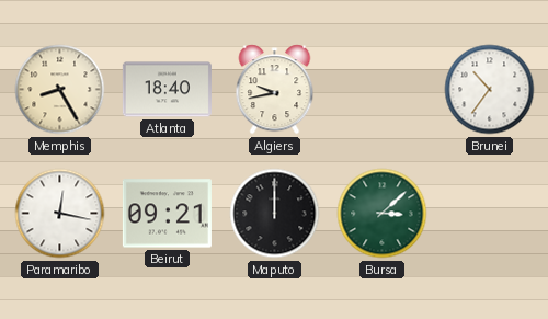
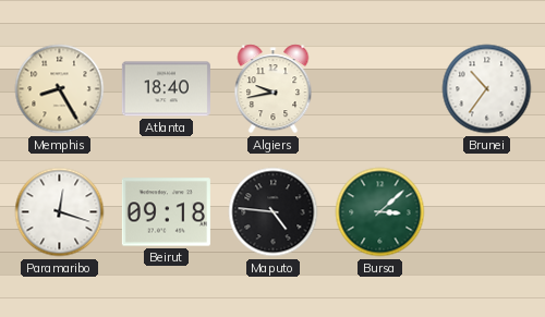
Paramaribo: 12:17 -> 12:18 (60, 212)
Beirut: 09:21 -> 09:18 (166, 212)
Maputo: 12:00 -> 4:46 (274, 212)
